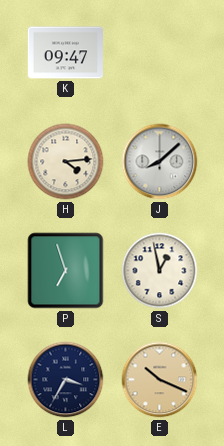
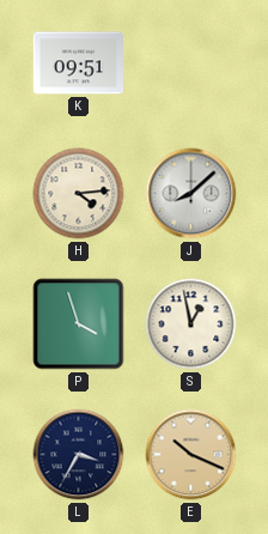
K: 09:47 -> 09:51 (79, 63)
P: 6:57 -> 3:57 (79, 324)
